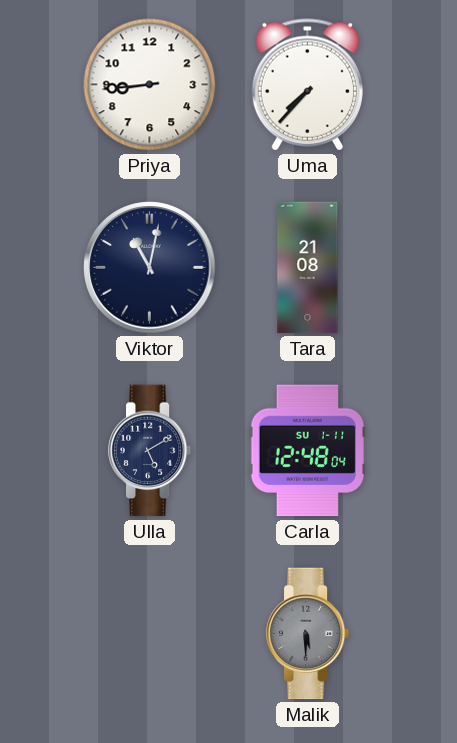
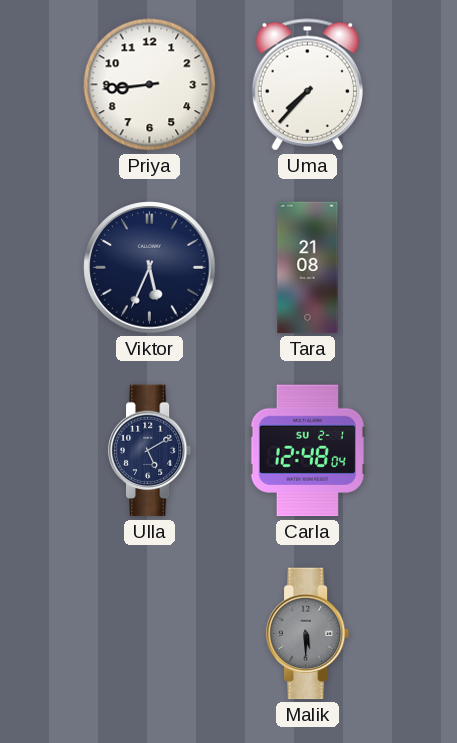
Viktor: 11:02 -> 5:34 (150, 268)
Carla date: SU 1-11 -> SU 2-1 (307, 451)
